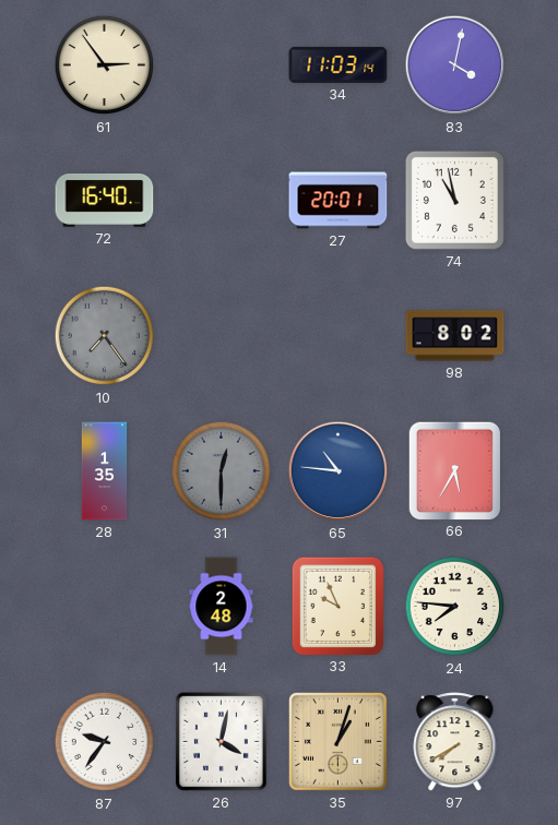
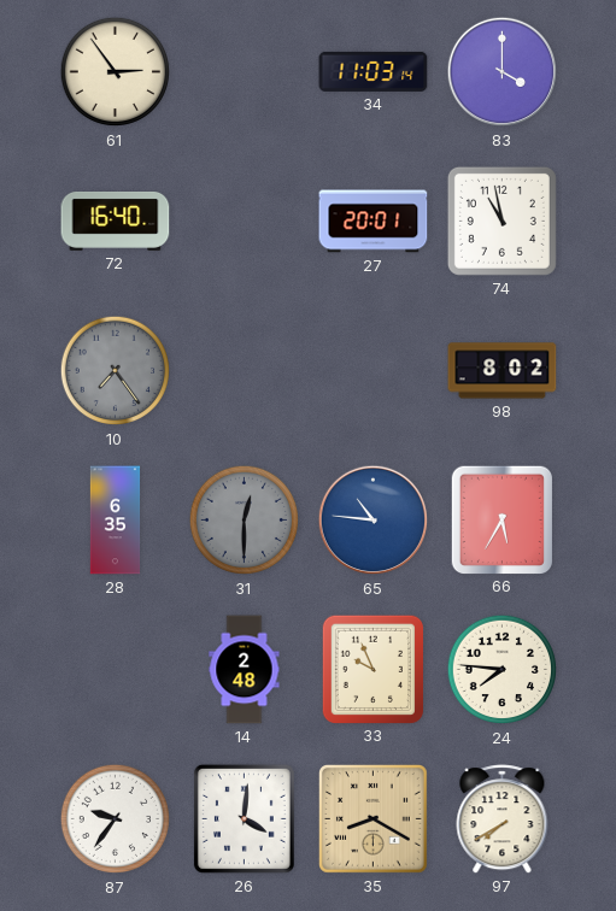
83: 4:02 -> 4:00 (503, 72)
28: 1:35 -> 6:35 (116, 521)
26: 4:02 -> 4:01 (244, 818)
35: 1:03 -> 8:20 (374, 819)
